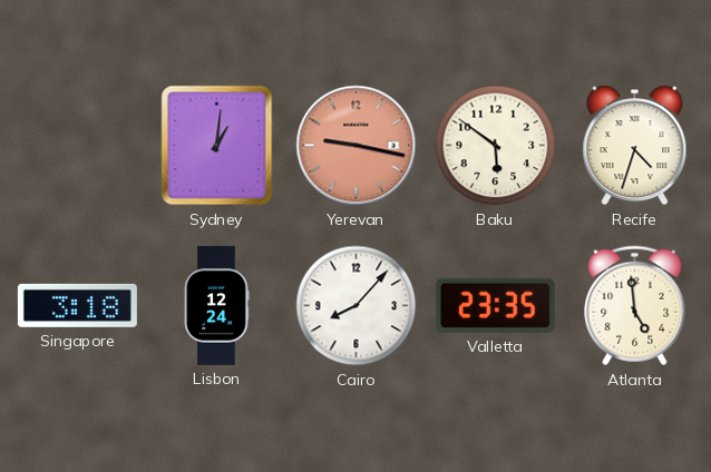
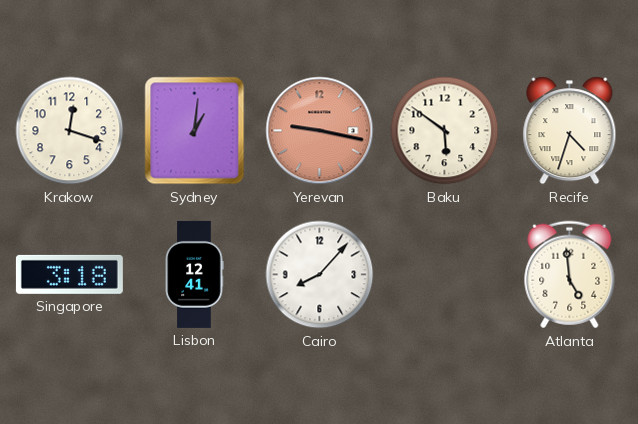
Krakow: none -> 12:18 (70, 131)
Lisbon: 12:24 -> 12:41 (194, 274)
Valletta: 23:35 -> none (495, 305)
